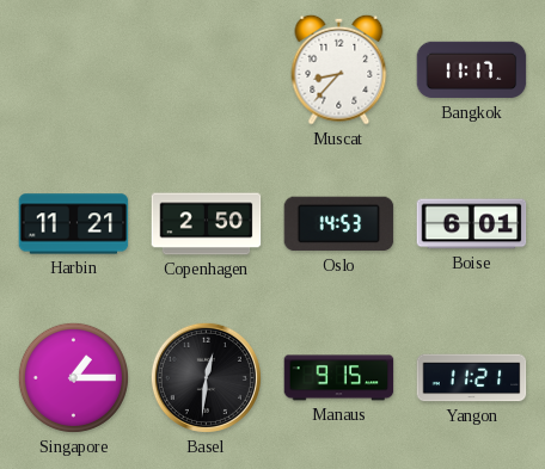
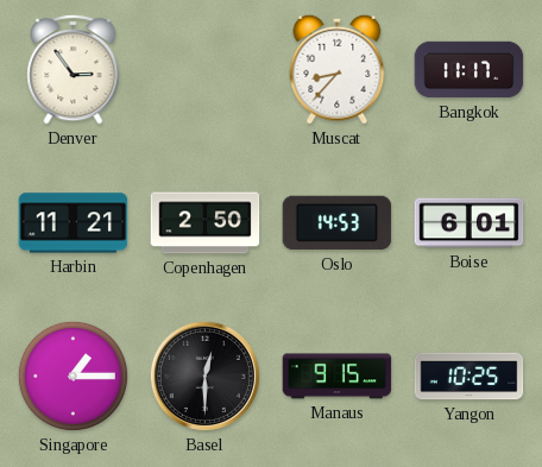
Denver: none -> 2:54 (74, 69)
Basel: 12:31 -> 12:30 (204, 376)
Yangon: 11:21 -> 10:25 (469, 377)
